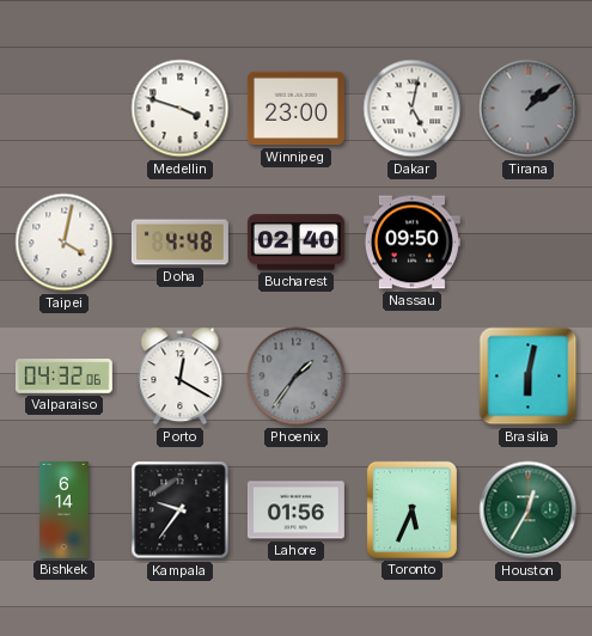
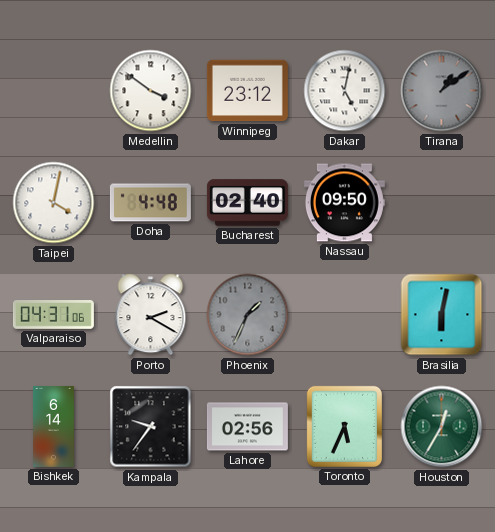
Medellin: 3:48 -> 3:51 (151, 91)
Winnipeg: 23:00 -> 23:12 (247, 91)
Valparaiso: 04:32 -> 04:31 (53, 315)
Porto: 12:20 -> 2:20 (151, 315)
Phoenix: 1:36 -> 1:34 (248, 315)
Lahore: 01:56 -> 02:56 (247, 427)
